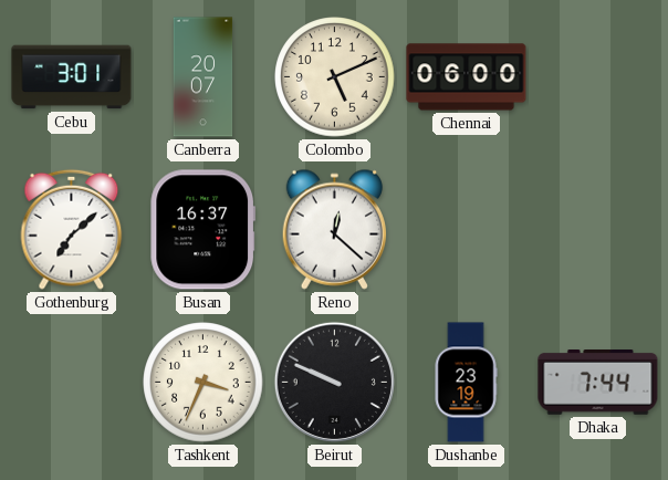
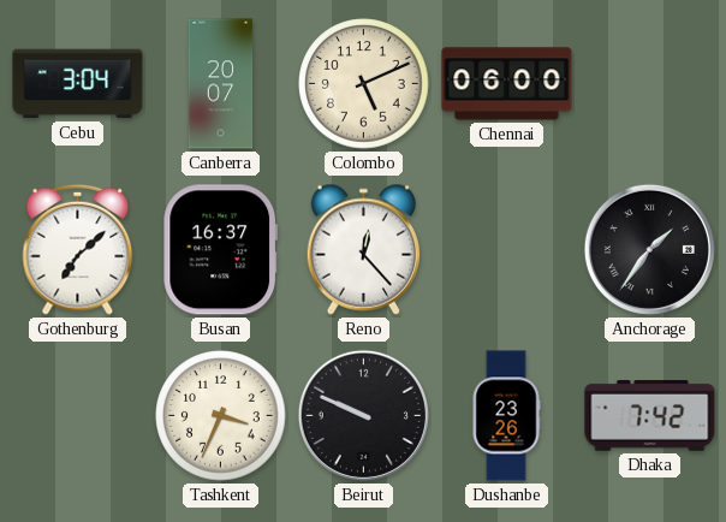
Cebu: 3:01 -> 3:04 (78, 84)
Reno: 12:22 -> 12:23 (363, 249)
Anchorage: none -> 1:36 (649, 249)
Dushanbe: 23:19 -> 23:26 (506, 416)
Dhaka: 7:44 -> 7:42 (650, 416)
